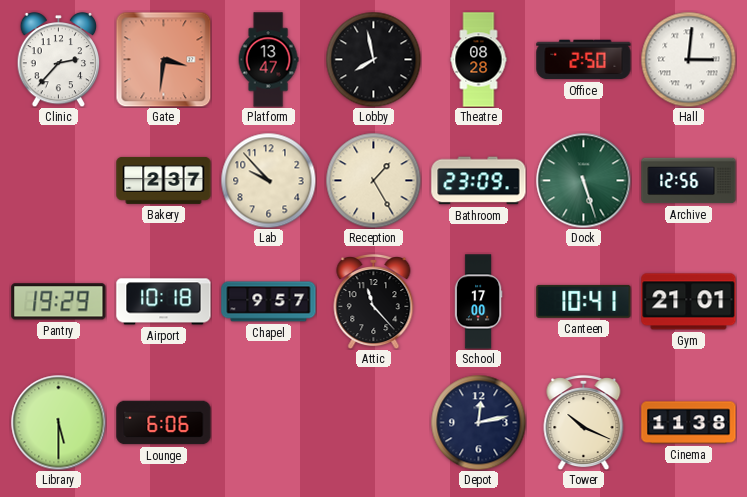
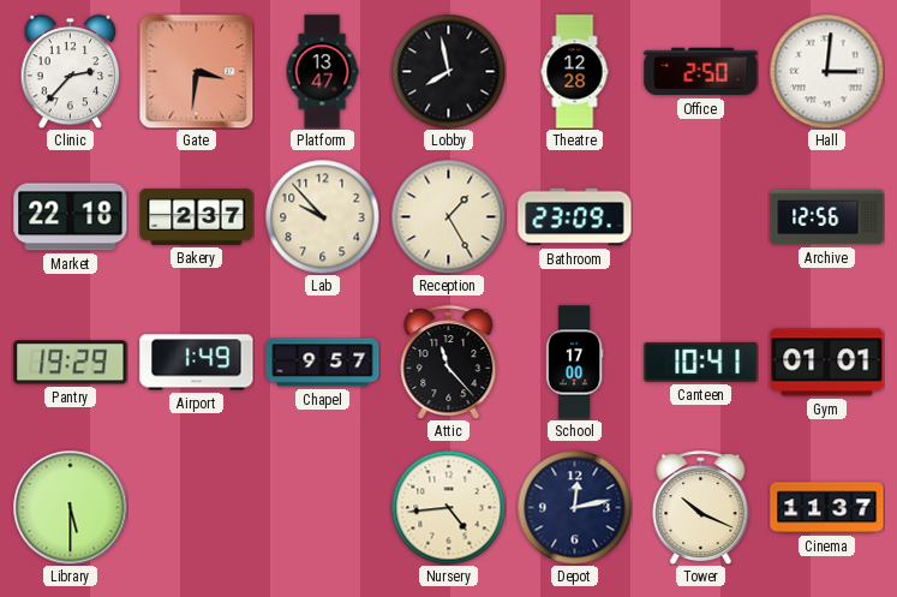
Theatre: 08:28 -> 12:28 (575, 72)
Market: none -> 22:18 (71, 217)
Dock: 5:27 -> none (583, 180)
Airport: 10:18 -> 1:49 (197, 363)
Gym: 21:01 -> 01:01 (827, 363)
Lounge: 6:06 -> none (164, 423)
Nursery: none -> 4:44 (448, 507)
Cinema: 11:38 -> 11:37 (827, 508)
